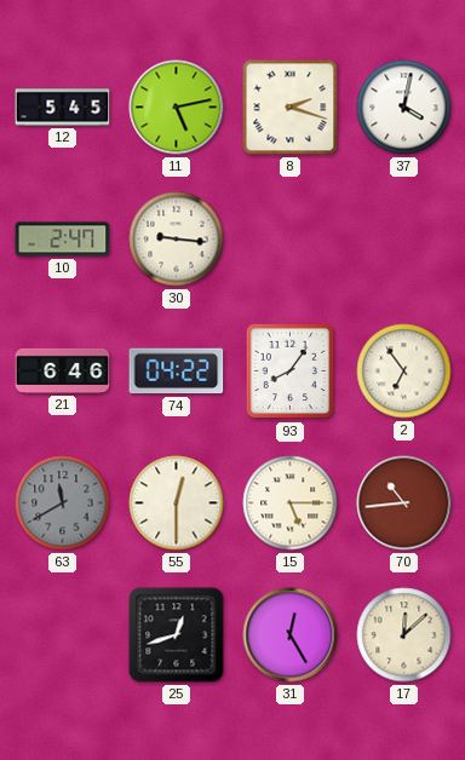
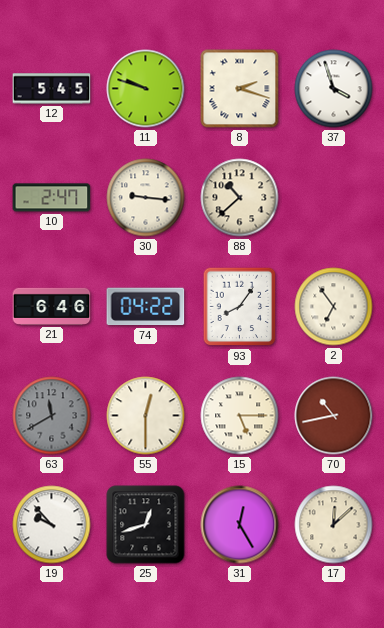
11: 5:13 -> 9:48 (146, 89)
37: 4:02 -> 3:57 (334, 89)
88: none -> 10:38 (240, 198)
70: 10:44 -> 10:43 (334, 416)
19: none -> 9:53 (52, 525)
